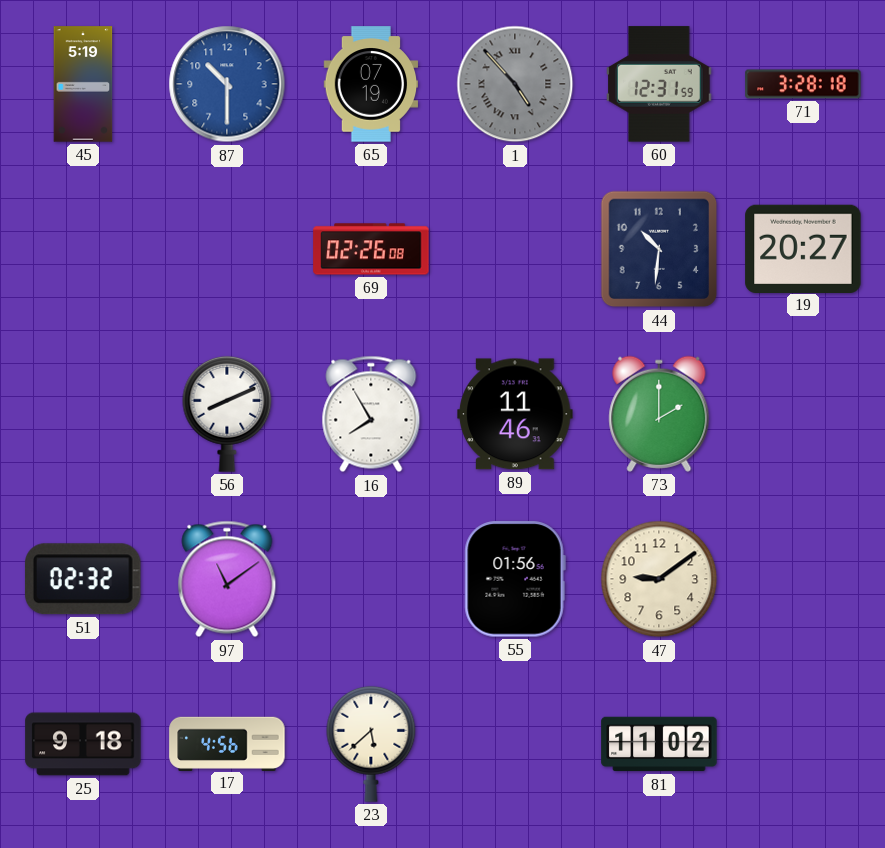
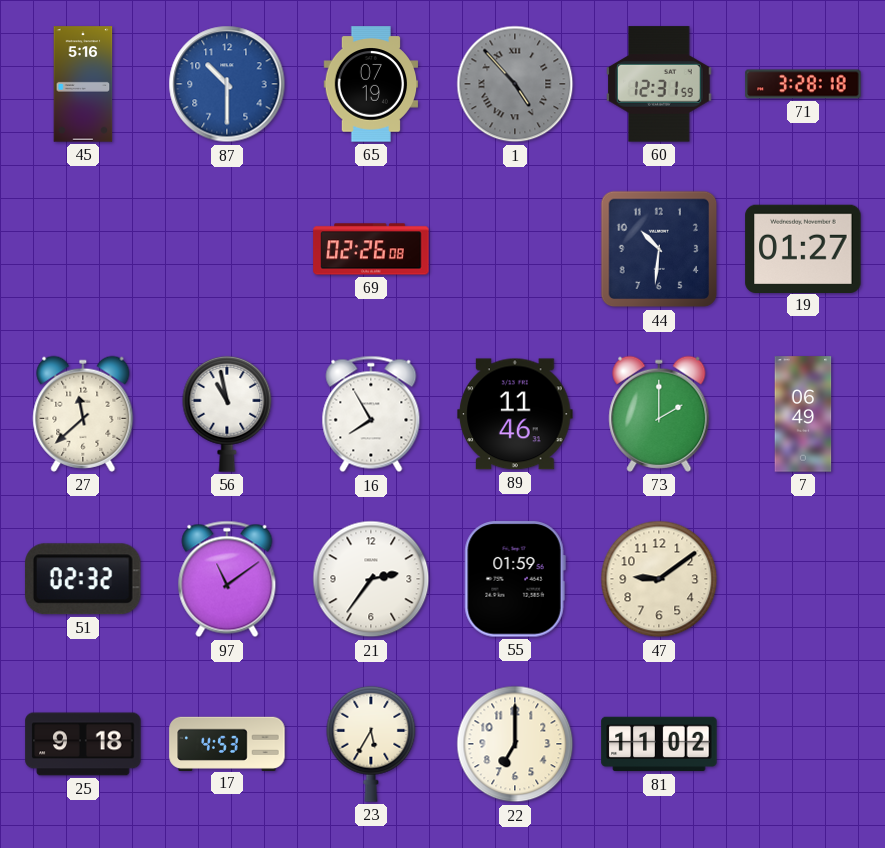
45: 5:19 -> 5:16 (83, 84)
19: 20:27 -> 01:27 (803, 248)
27: none -> 11:38 (83, 414)
56: 8:11 -> 10:58 (227, 414)
7: none -> 06:49 (803, 414)
21: none -> 2:36 (371, 579)
55: 01:56 -> 01:59 (515, 579)
17: 4:56 -> 4:53 (227, 743)
23: 5:38 -> 5:35 (371, 744)
22: none -> 7:00 (515, 744)
